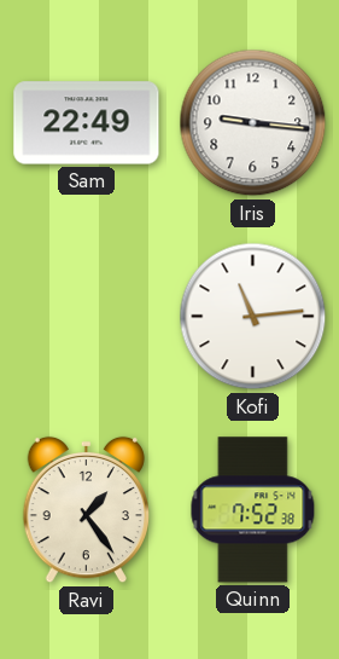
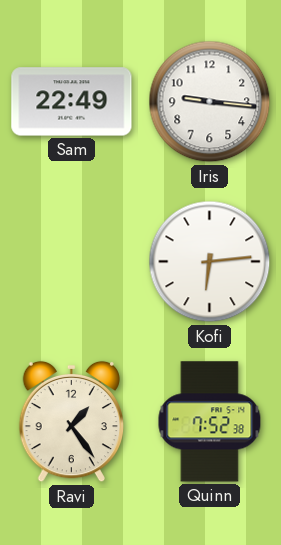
Kofi: 11:14 -> 6:14 (210, 262)
